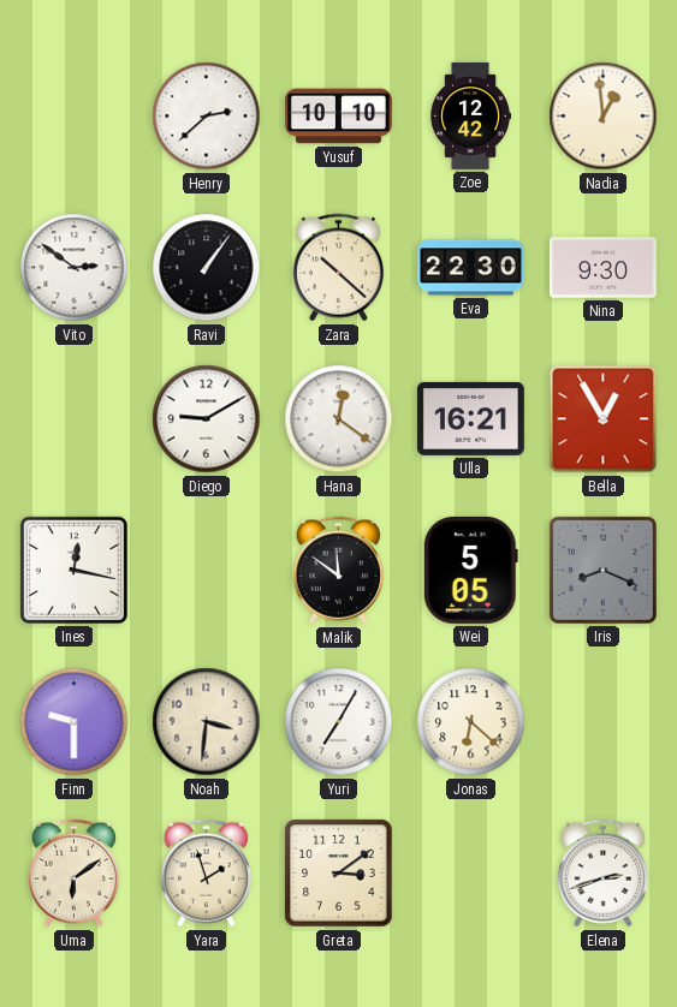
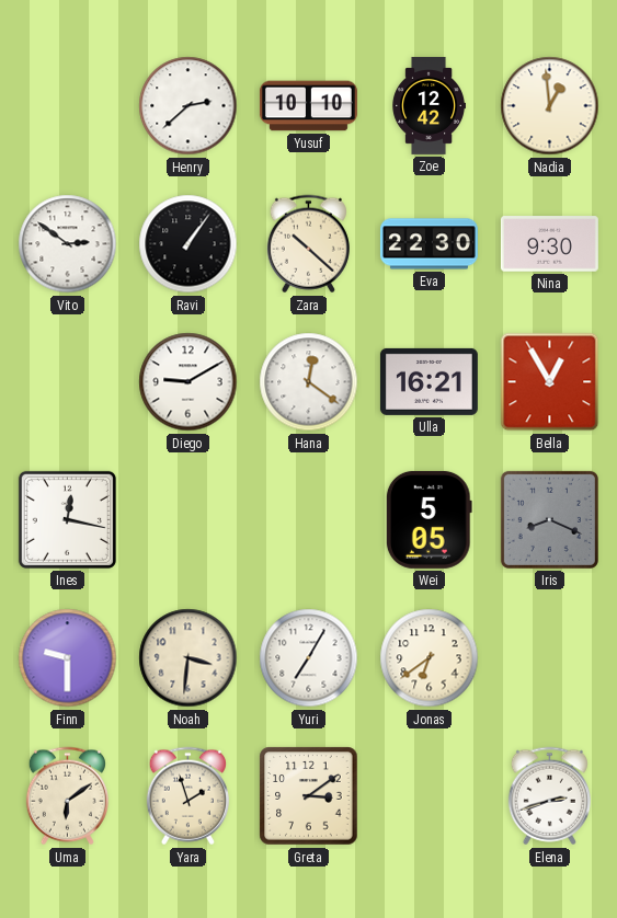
Malik: 11:51 -> none (338, 571)
Jonas: 6:22 -> 6:39 (430, 658)
